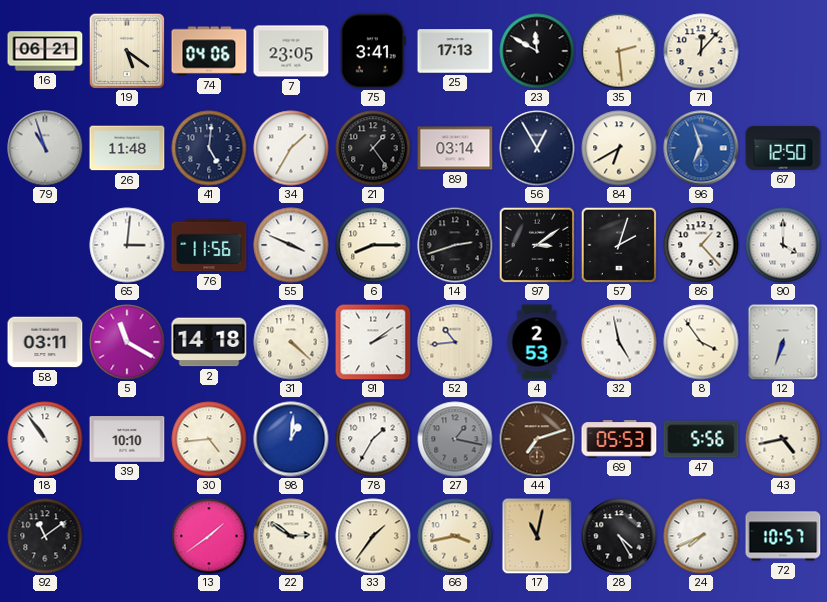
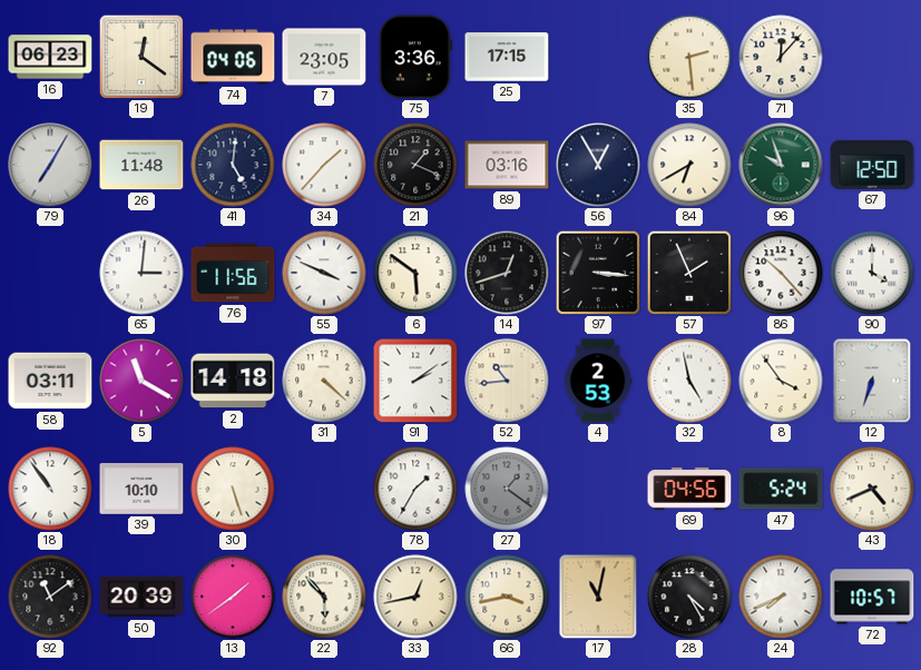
16: 06:21 -> 06:23 (50, 57)
19: 5:21 -> 12:21 (141, 57)
75: 3:41 -> 3:36 (415, 57)
25: 17:13 -> 17:15 (507, 57)
23: 11:50 -> none (537, 51)
79: 10:57 -> 7:05 (50, 165)
34: 1:35 -> 1:37 (324, 165)
21: 1:24 -> 1:19 (415, 165)
89: 03:14 -> 03:16 (507, 165)
96: 6:57 -> 9:57 (781, 165)
96 dial: blue -> green (781, 165)
6: 8:15 -> 5:51 (415, 273)
14: 2:42 -> 12:42 (507, 273)
97: 3:09 -> 3:16 (598, 273)
57: 2:03 -> 1:56 (689, 273)
86: 1:23 -> 10:23 (781, 273)
30: 4:44 -> 5:27 (233, 489)
98: 1:01 -> none (291, 439)
27: 1:17 -> 1:21 (507, 489)
44: 7:12 -> none (537, 439)
69: 05:53 -> 04:56 (689, 489)
47: 5:56 -> 5:24 (781, 489)
43: 4:43 -> 4:41 (872, 489)
50: none -> 20:39 (141, 597)
22: 2:51 -> 5:53 (324, 597)
33: 1:36 -> 12:43 (415, 597)
